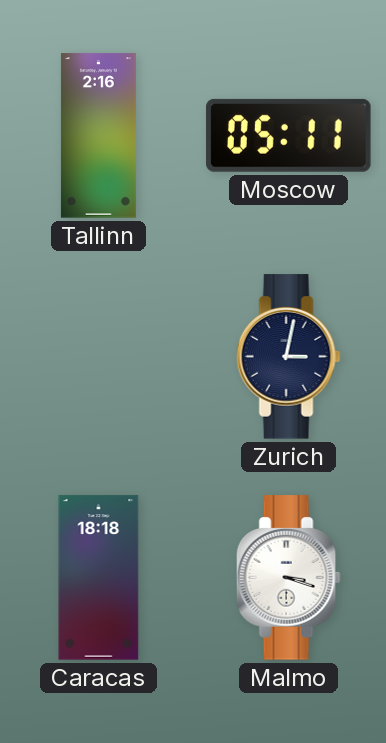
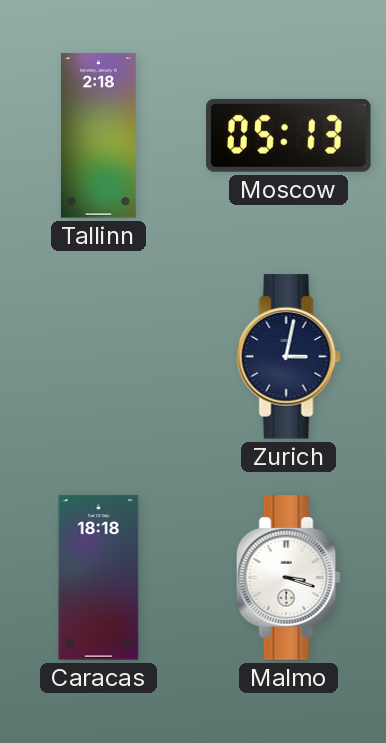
Tallinn: 2:16 -> 2:18 (98, 136)
Moscow: 05:11 -> 05:13 (289, 135)
